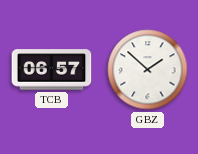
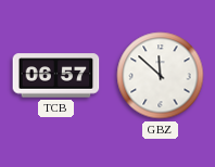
GBZ: 1:52 -> 11:52 (161, 76)
